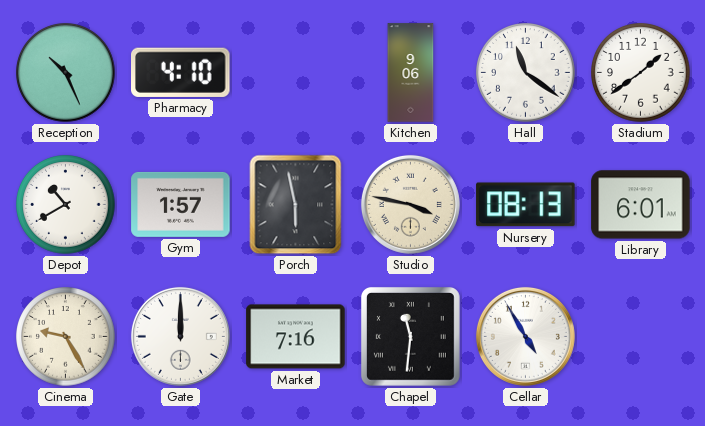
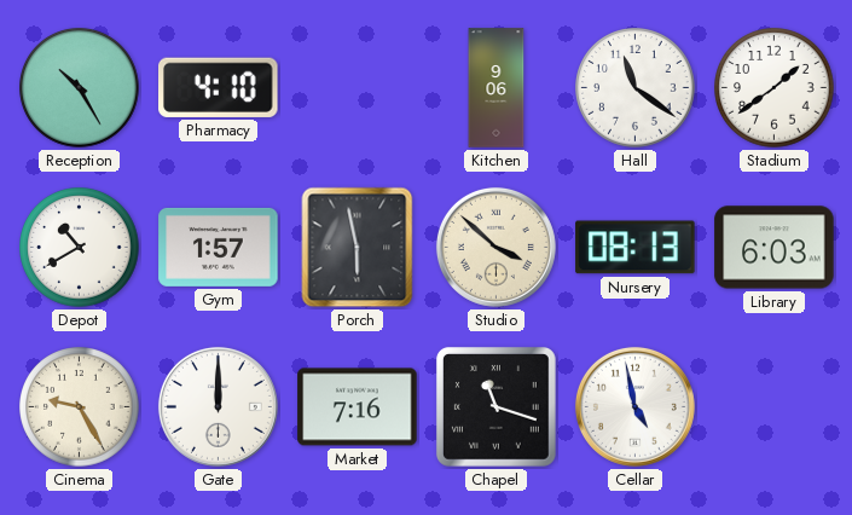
Reception: 10:26 -> 10:25 (80, 88)
Studio: 3:47 -> 3:52 (495, 247)
Library: 6:01 -> 6:03 (775, 248)
Chapel: 11:31 -> 11:18 (495, 406)
Cellar: 4:55 -> 4:58 (634, 406)
